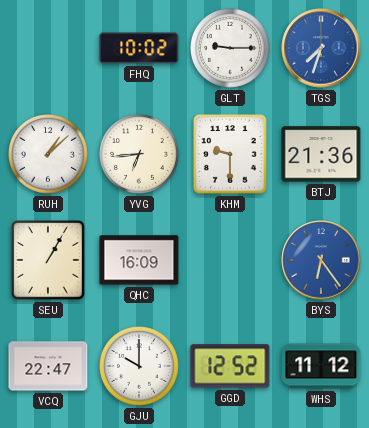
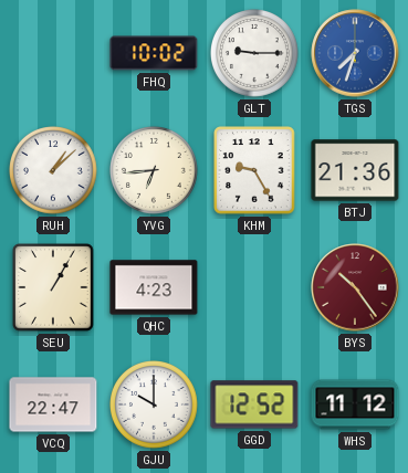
KHM: 9:30 -> 9:25 (254, 170)
QHC: 16:09 -> 4:23 (154, 287)
BYS: 6:24 -> 10:24 (355, 287)
BYS dial: blue -> burgundy (355, 287)
